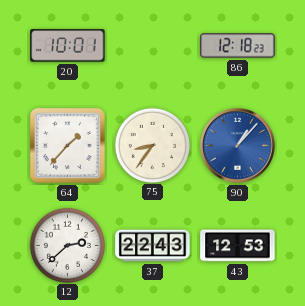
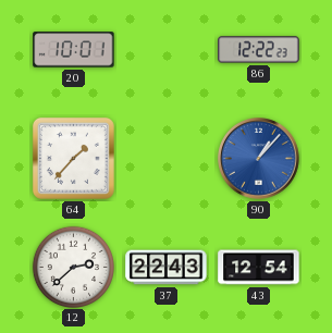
86: 12:18 -> 12:22 (259, 50)
75: 8:36 -> none (152, 145)
43: 12:53 -> 12:54 (259, 268)
